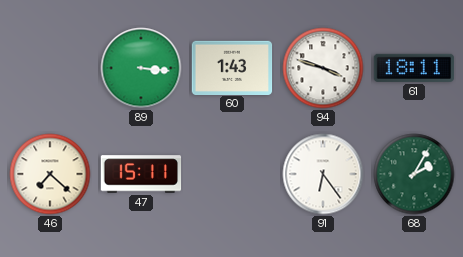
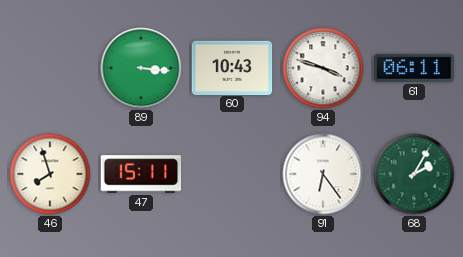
60: 1:43 -> 10:43 (232, 67)
61: 18:11 -> 06:11 (414, 68)
46: 7:22 -> 7:57 (50, 174)
